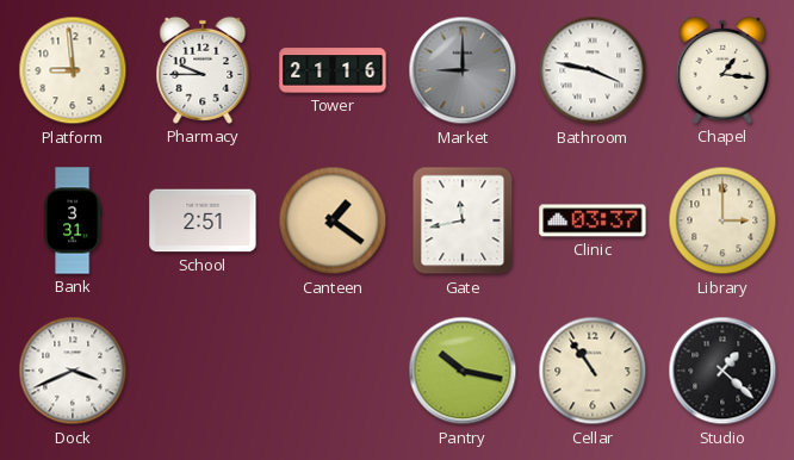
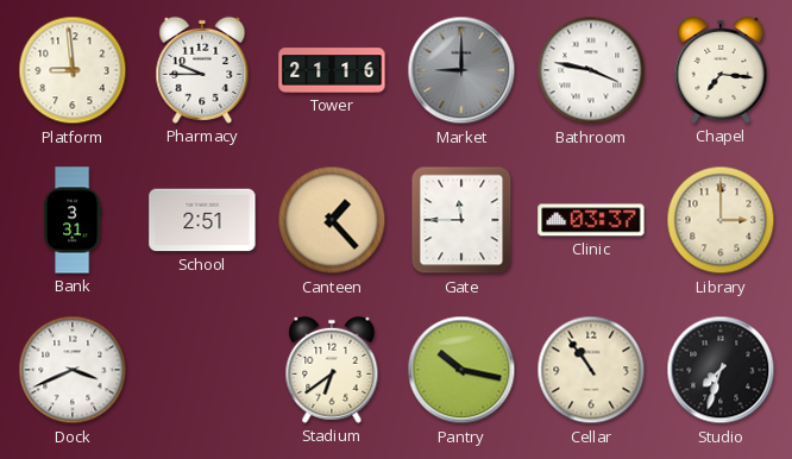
Chapel: 1:16 -> 7:16 (721, 70)
Canteen: 1:21 -> 1:23 (332, 220)
Gate: 11:43 -> 11:45 (461, 220)
Stadium: none -> 6:39 (332, 370)
Studio: 1:22 -> 7:33 (721, 370)
